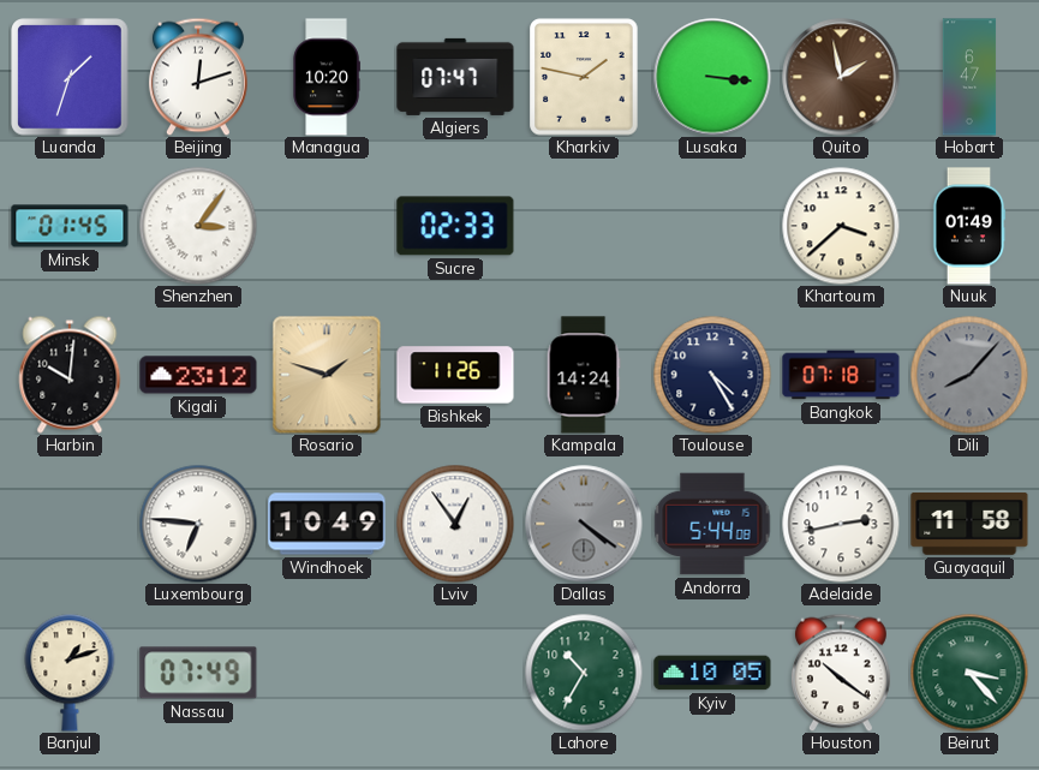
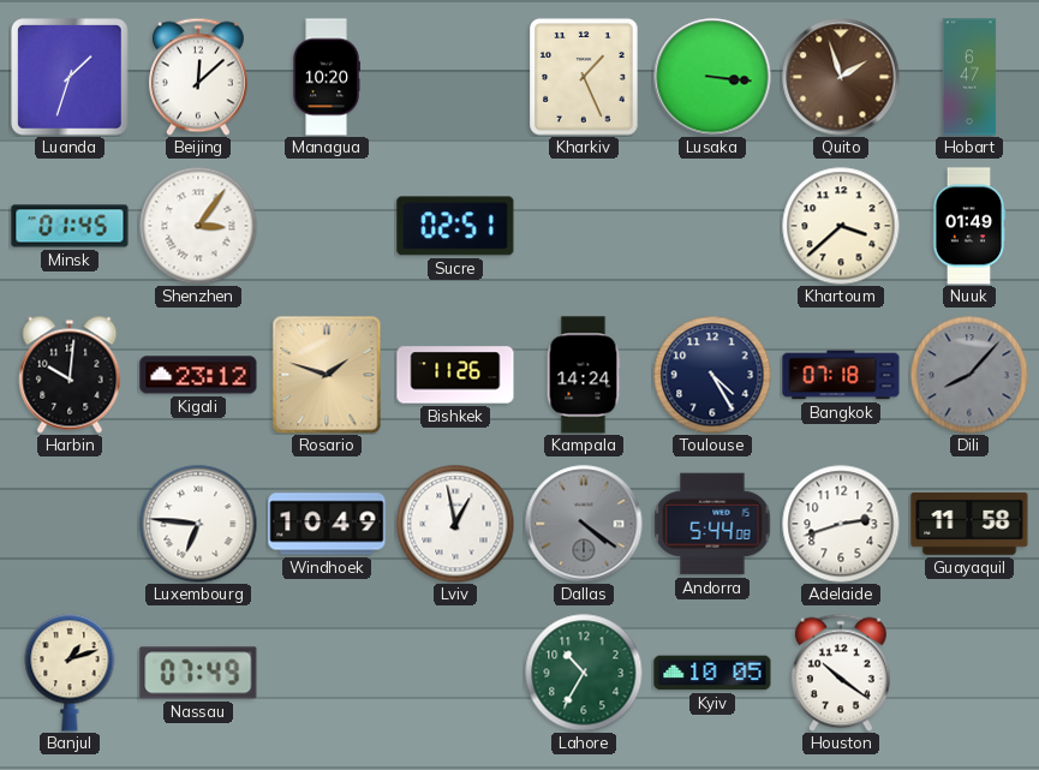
Beijing: 12:12 -> 12:08 (198, 77)
Algiers: 07:47 -> none (455, 77)
Kharkiv: 1:47 -> 1:26 (584, 77)
Quito: 1:58 -> 1:57 (841, 77)
Sucre: 02:33 -> 02:51 (455, 226)
Lviv: 12:54 -> 12:58 (455, 524)
Adelaide: 2:43 -> 2:42 (841, 524)
Beirut: 3:23 -> none (969, 673)
